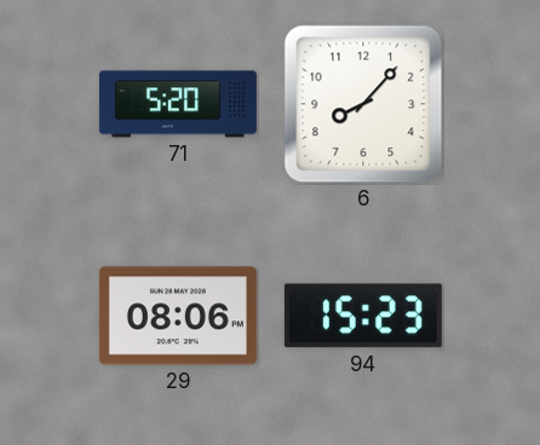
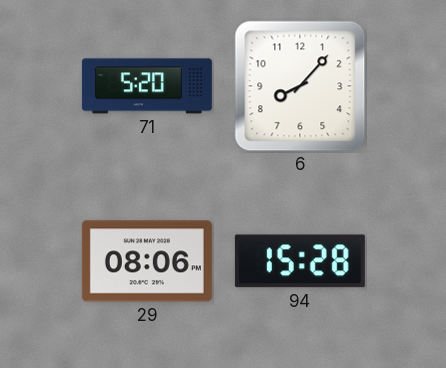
94: 15:23 -> 15:28 (300, 261)
